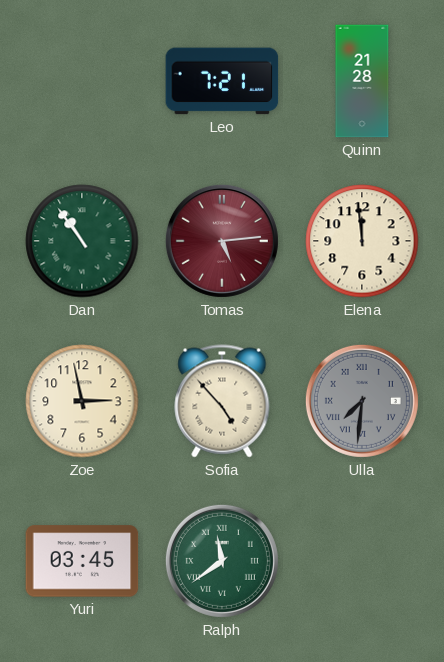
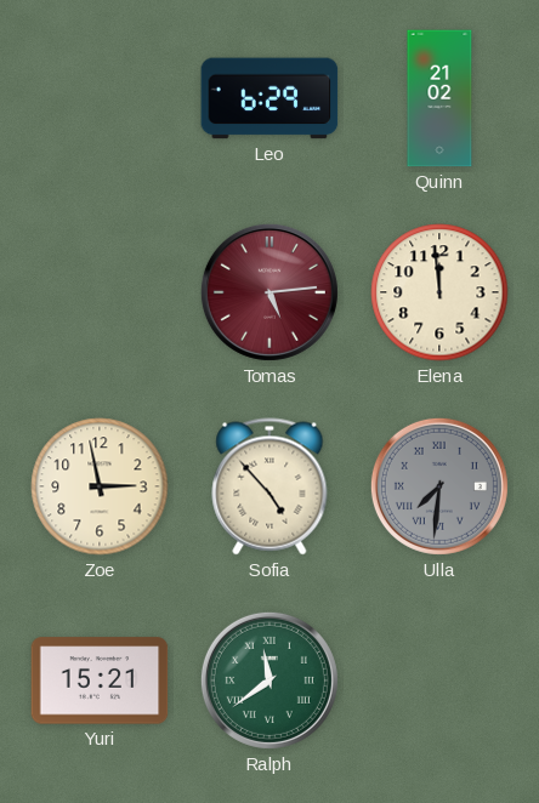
Leo: 7:21 -> 6:29 (269, 98)
Quinn: 21:28 -> 21:02 (439, 98)
Dan: 10:54 -> none (82, 241)
Yuri: 03:45 -> 15:21 (100, 680)
